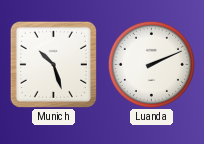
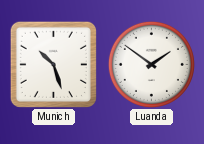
Luanda: 2:11 -> 1:51 (151, 64)
